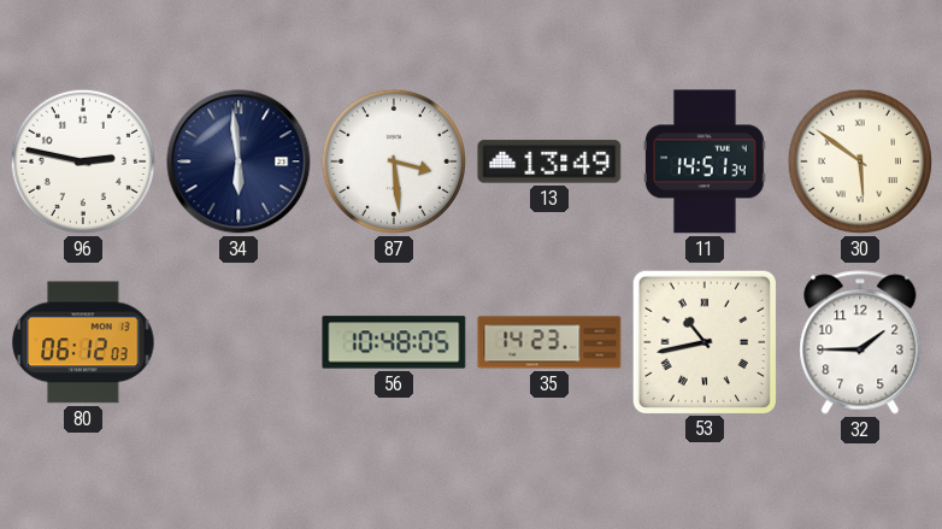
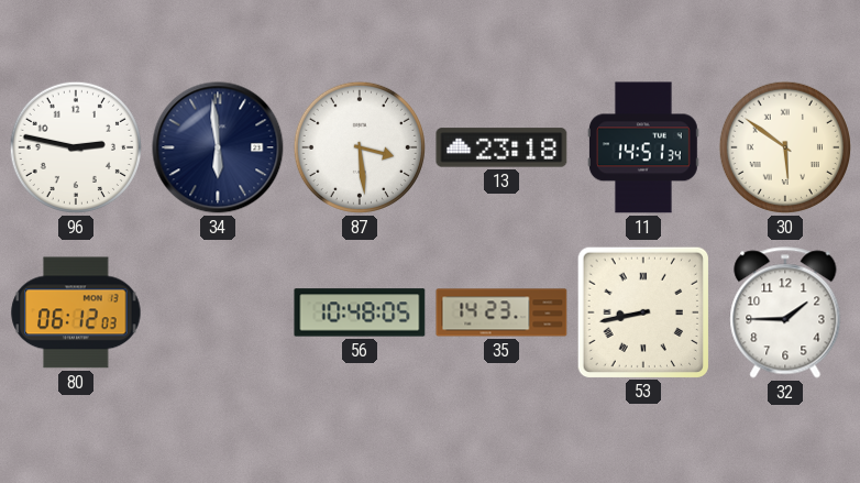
13: 13:49 -> 23:18 (501, 147)
53: 10:43 -> 8:43 (642, 311)
